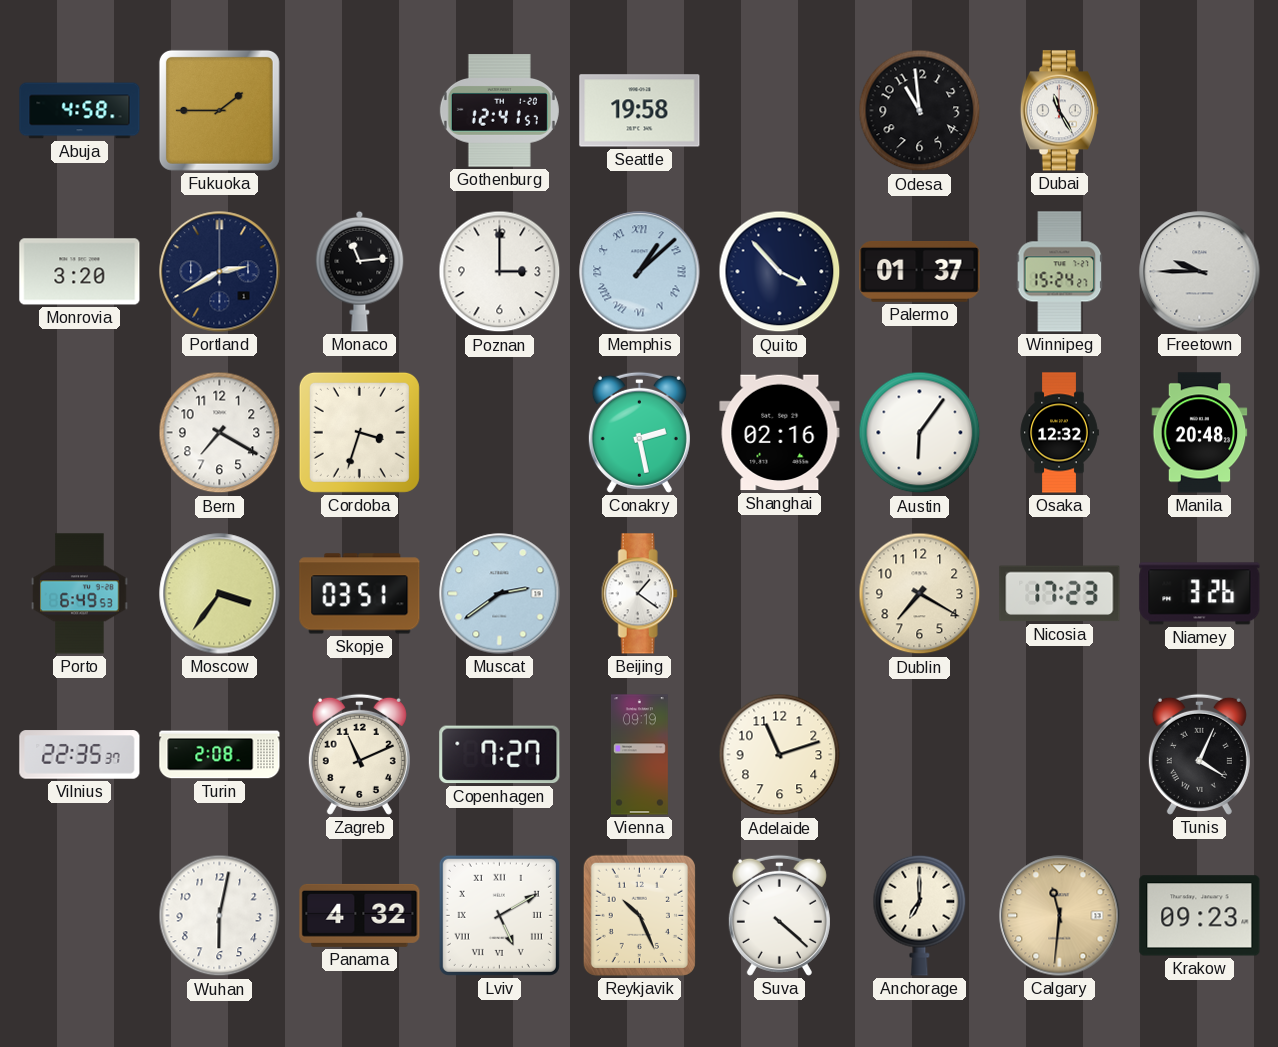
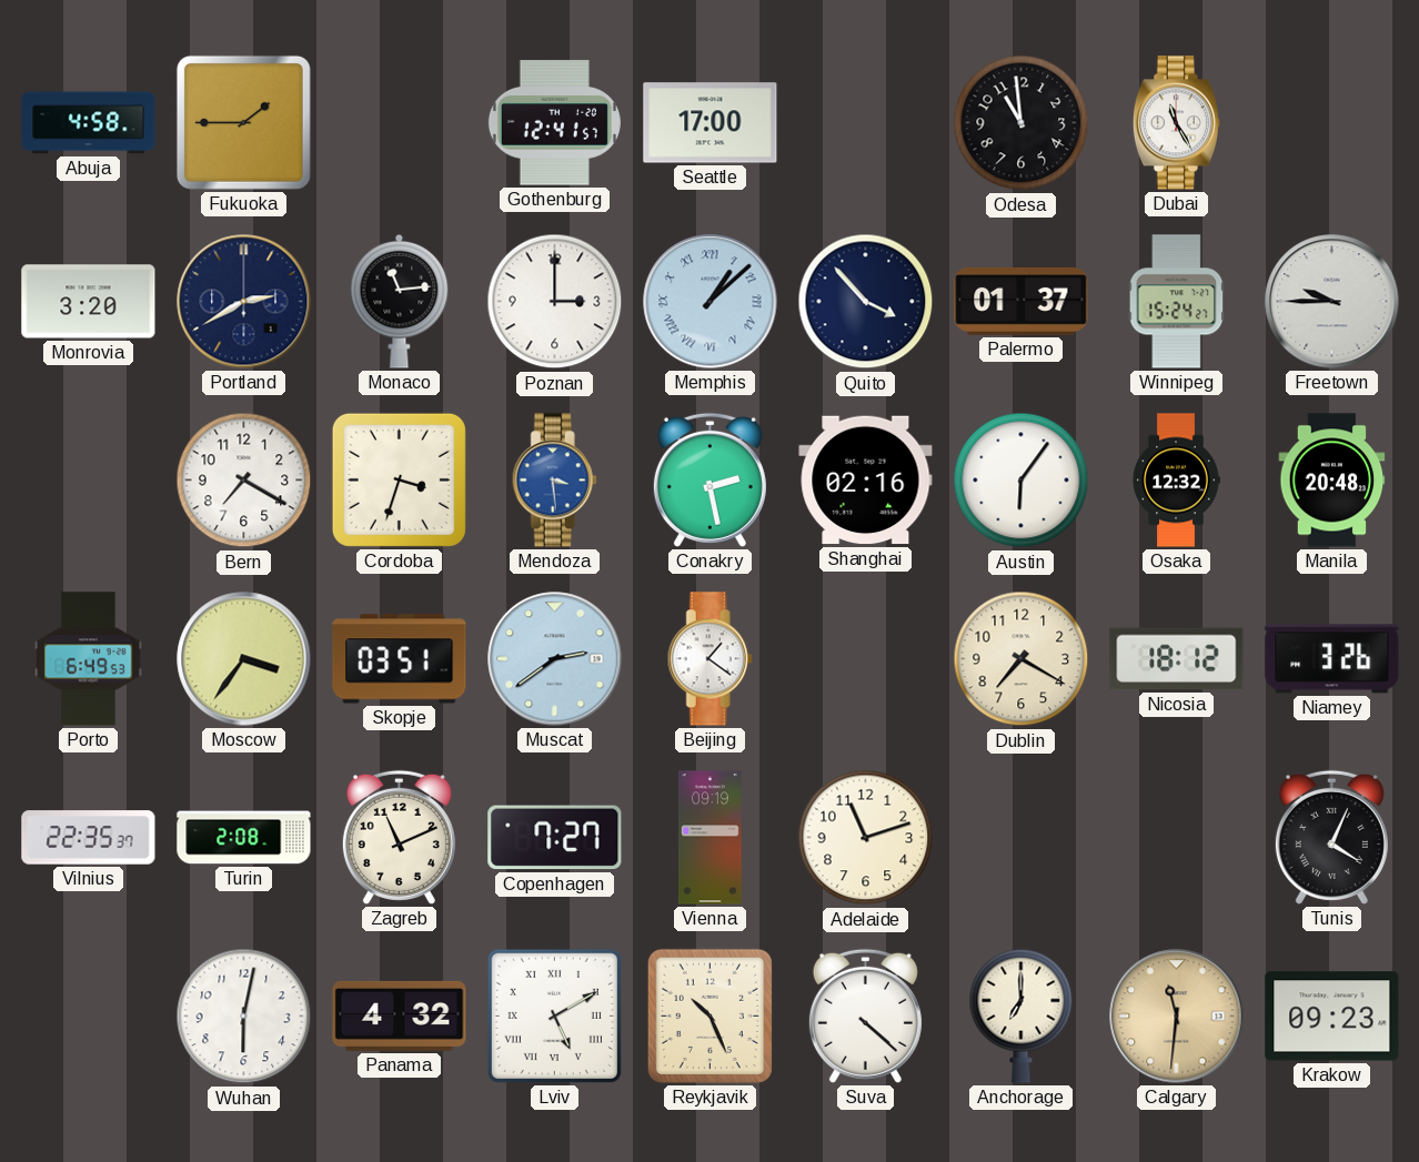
Seattle: 19:58 -> 17:00 (711, 123)
Mendoza: none -> 3:29 (554, 481)
Nicosia: 17:23 -> 18:12 (1177, 659)
